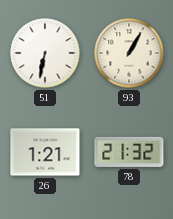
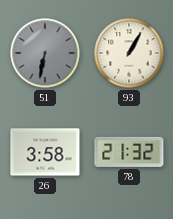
51 dial: white -> grey (45, 53)
26: 1:21 -> 3:58 (45, 152)
